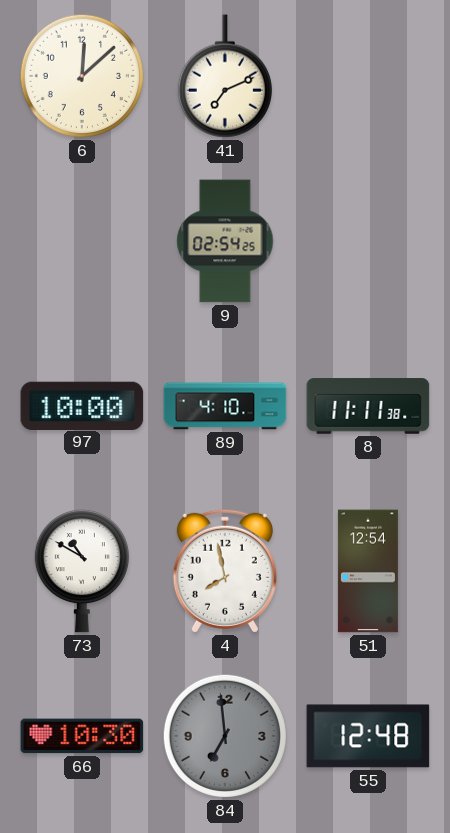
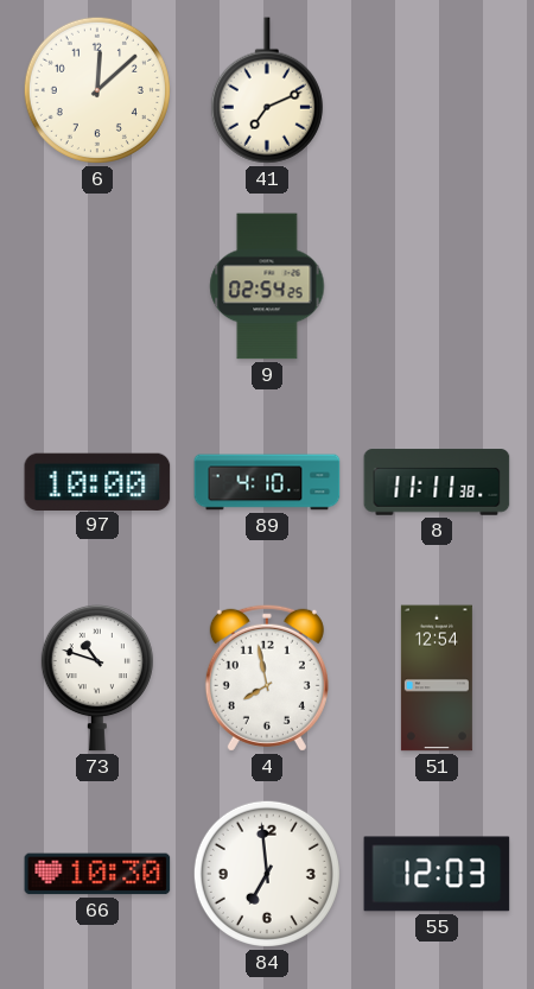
73: 10:50 -> 10:48 (97, 678)
84 dial: grey -> white (267, 874)
55: 12:48 -> 12:03 (437, 874)
